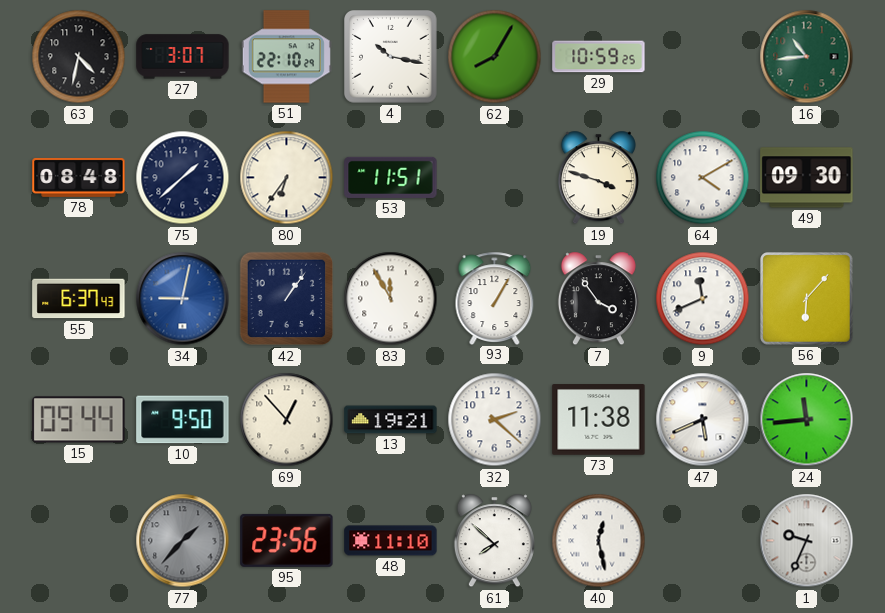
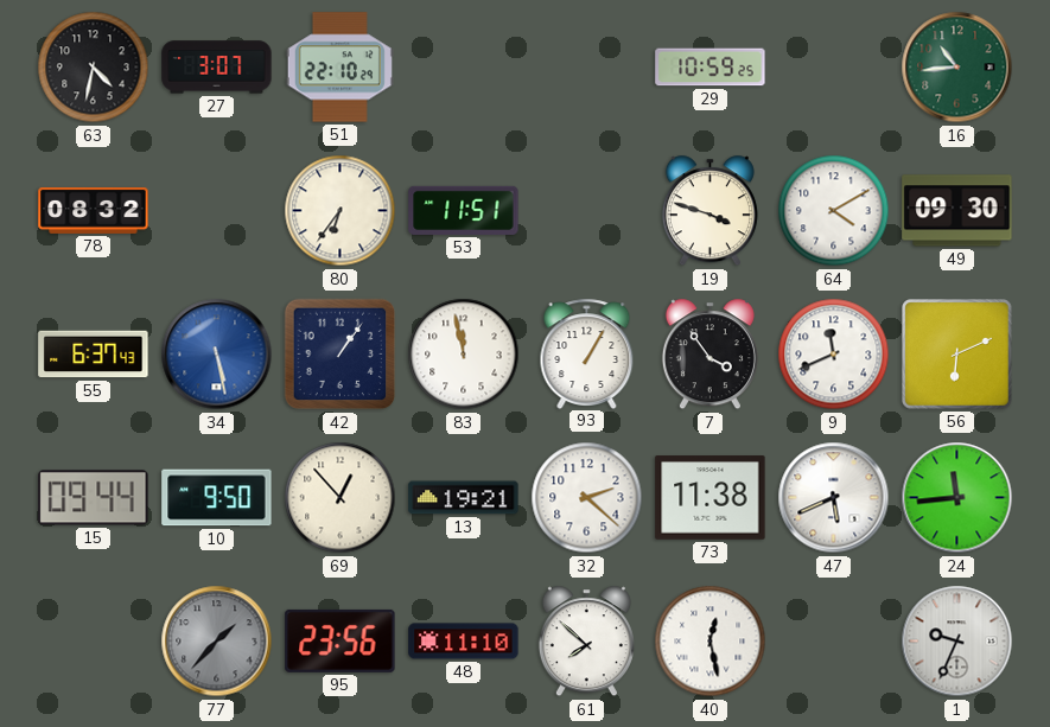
4: 10:17 -> none (391, 57)
62: 8:05 -> none (495, 57)
78: 08:48 -> 08:32 (94, 210)
75: 1:38 -> none (183, 178)
34: 9:02 -> 5:28 (217, 355)
83: 11:55 -> 11:58 (464, 355)
56: 6:07 -> 6:11 (957, 355)
